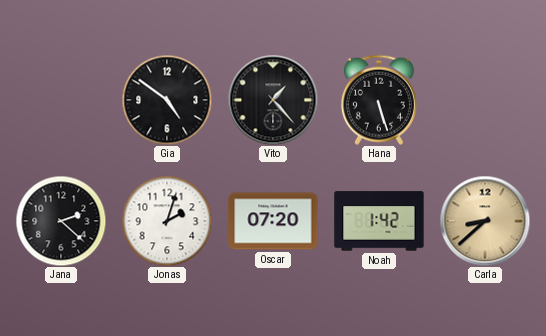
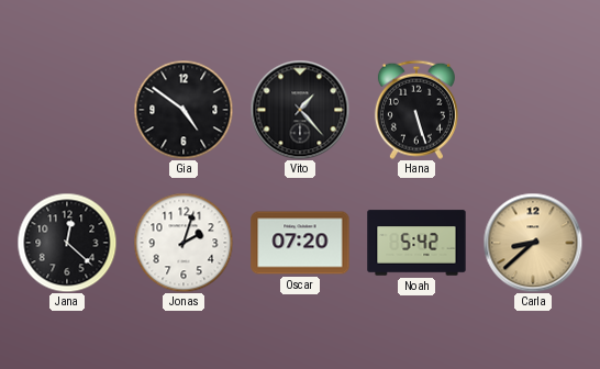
Jana: 2:22 -> 12:22 (67, 243)
Noah: 1:42 -> 5:42 (416, 243)
